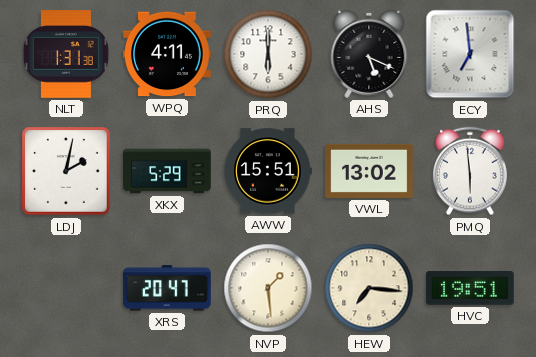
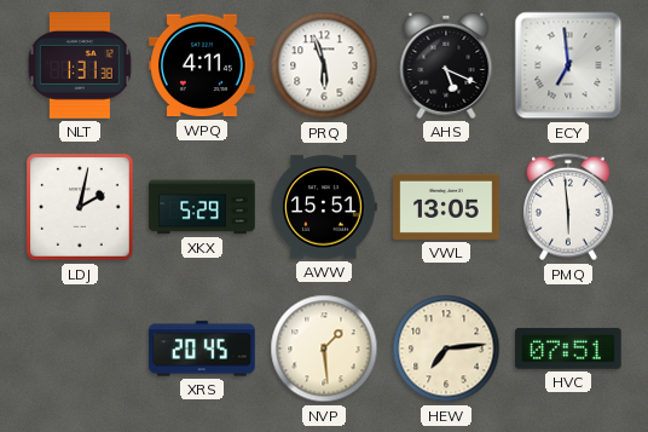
PRQ: 6:00 -> 5:57 (324, 65)
VWL: 13:02 -> 13:05 (446, 207)
XRS: 20:47 -> 20:45 (202, 349)
HEW: 7:16 -> 7:14 (446, 349)
HVC: 19:51 -> 07:51 (568, 349)
